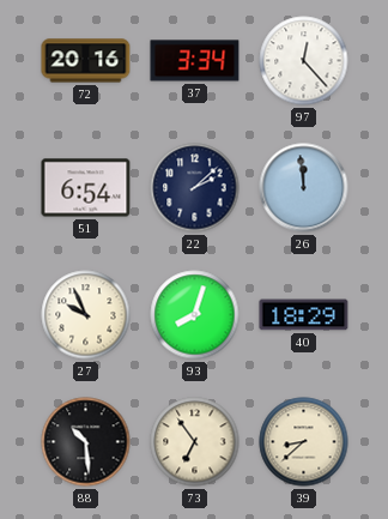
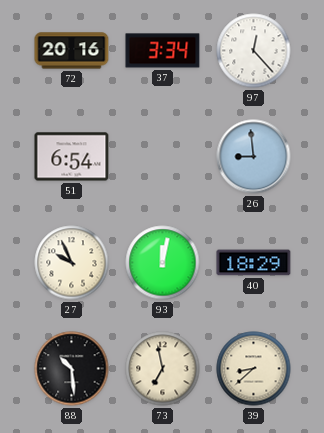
22: 2:08 -> none (195, 188)
26: 11:59 -> 8:59 (254, 157)
93: 8:03 -> 12:02 (163, 263)
73: 6:54 -> 6:58 (163, 369)
